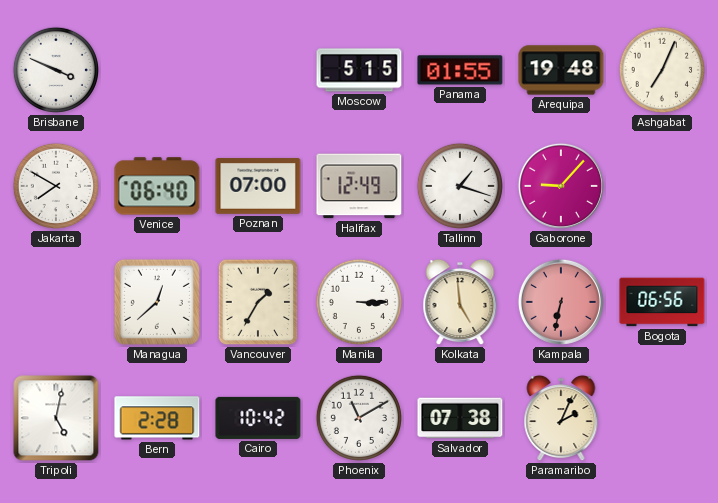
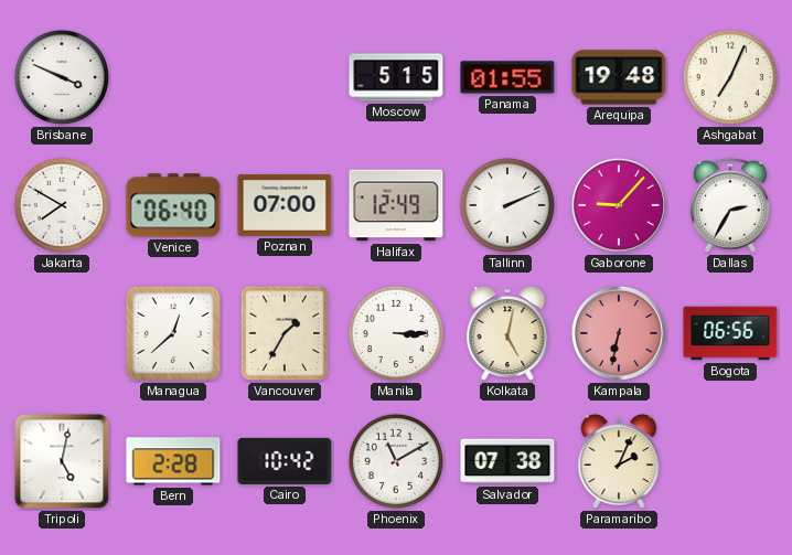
Tallinn: 1:18 -> 2:11 (507, 205)
Dallas: none -> 2:35 (730, 205)
Kolkata: 4:59 -> 5:02 (507, 333)
